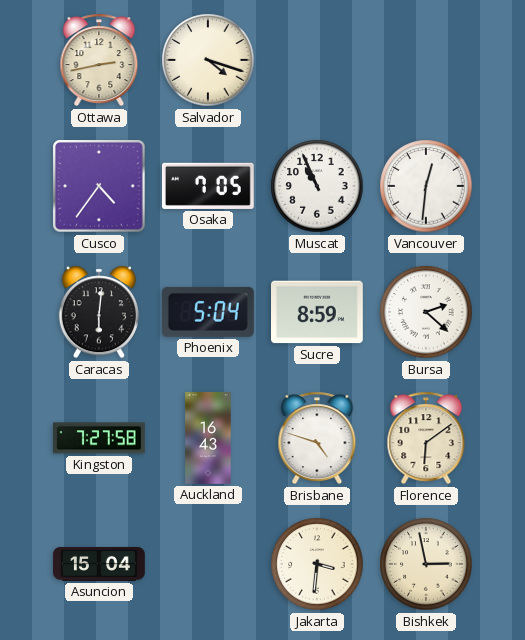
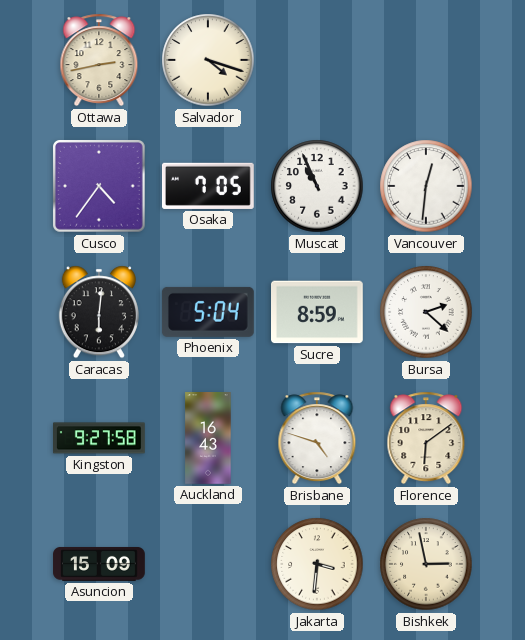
Kingston: 7:27 -> 9:27 (100, 438)
Asuncion: 15:04 -> 15:09 (99, 564)
